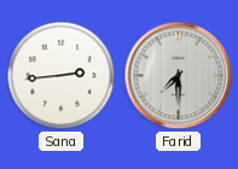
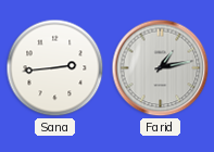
Farid: 7:30 -> 1:13 (161, 68)
